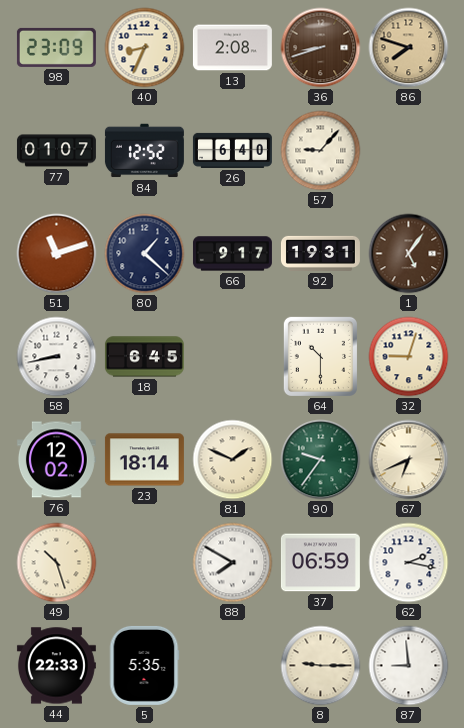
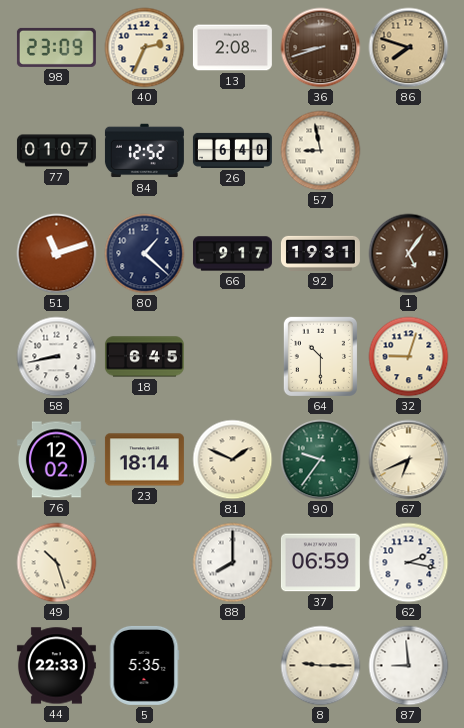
40: 8:34 -> 2:34 (145, 48)
57: 9:07 -> 8:58 (321, 151)
88: 7:50 -> 8:00 (233, 563)
